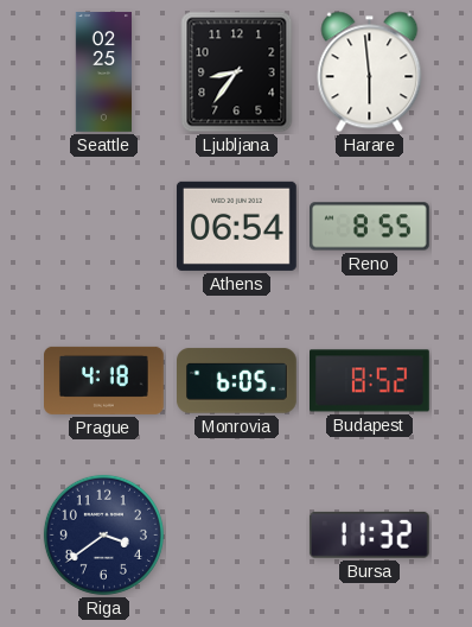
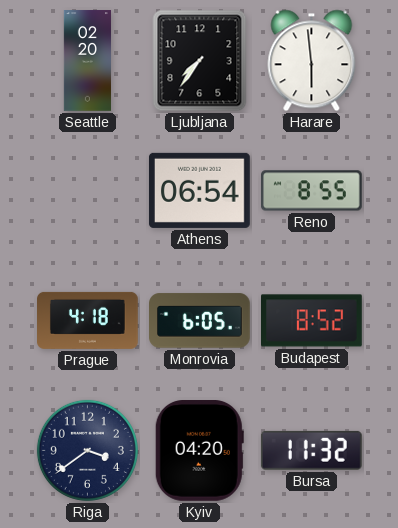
Seattle: 02:25 -> 02:20 (87, 61)
Ljubljana: 8:36 -> 7:36 (200, 61)
Kyiv: none -> 04:20 (199, 451)
